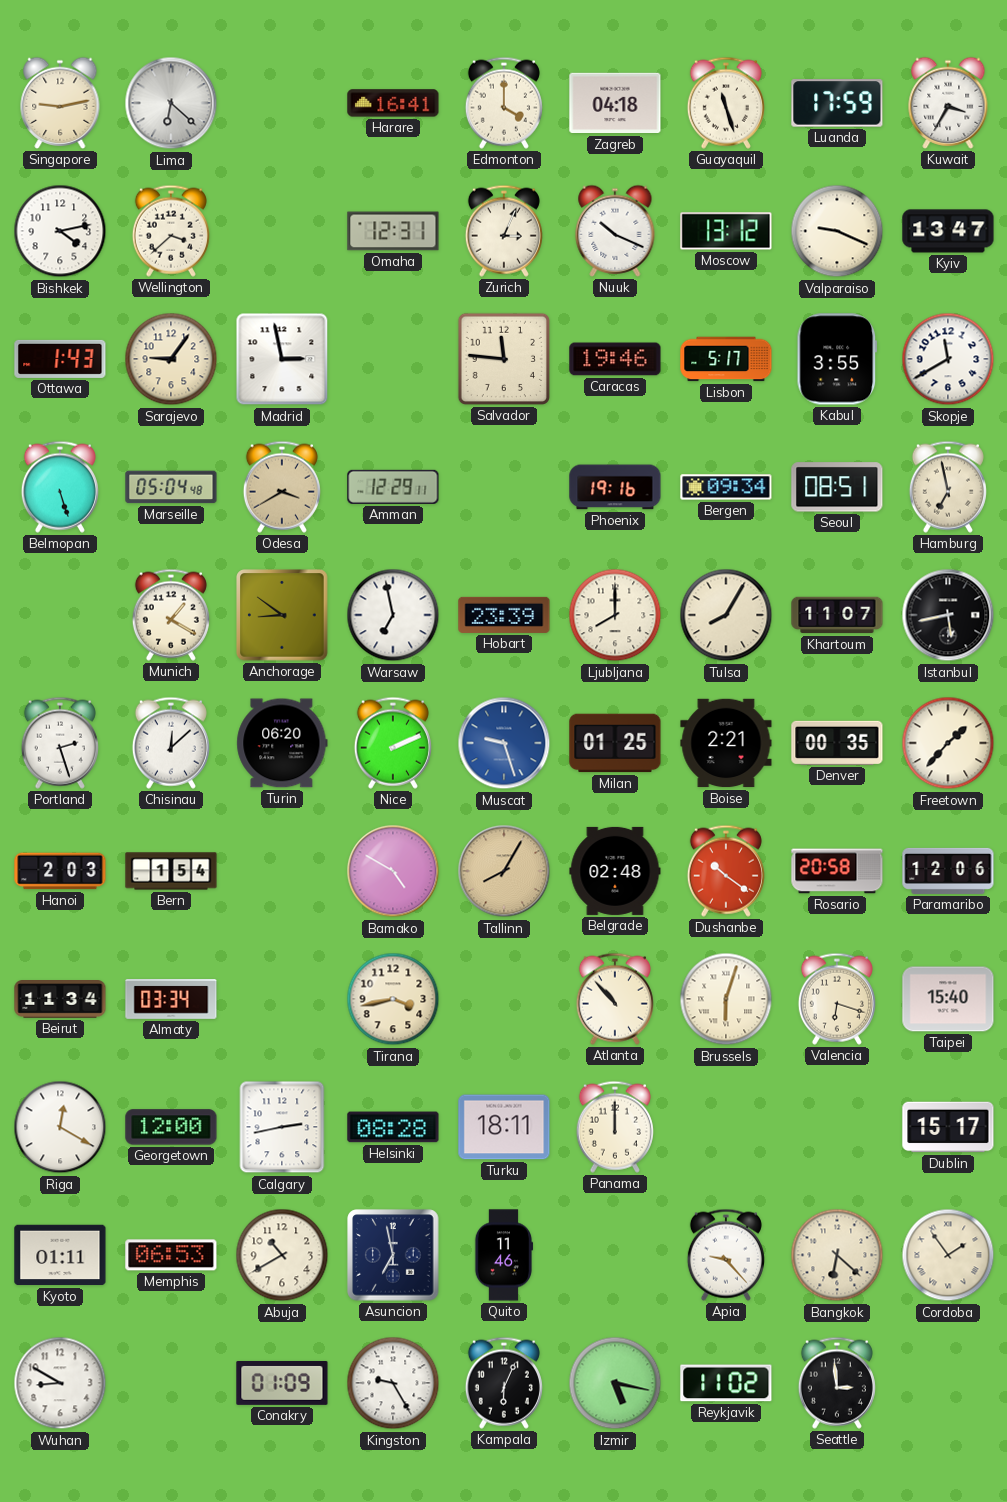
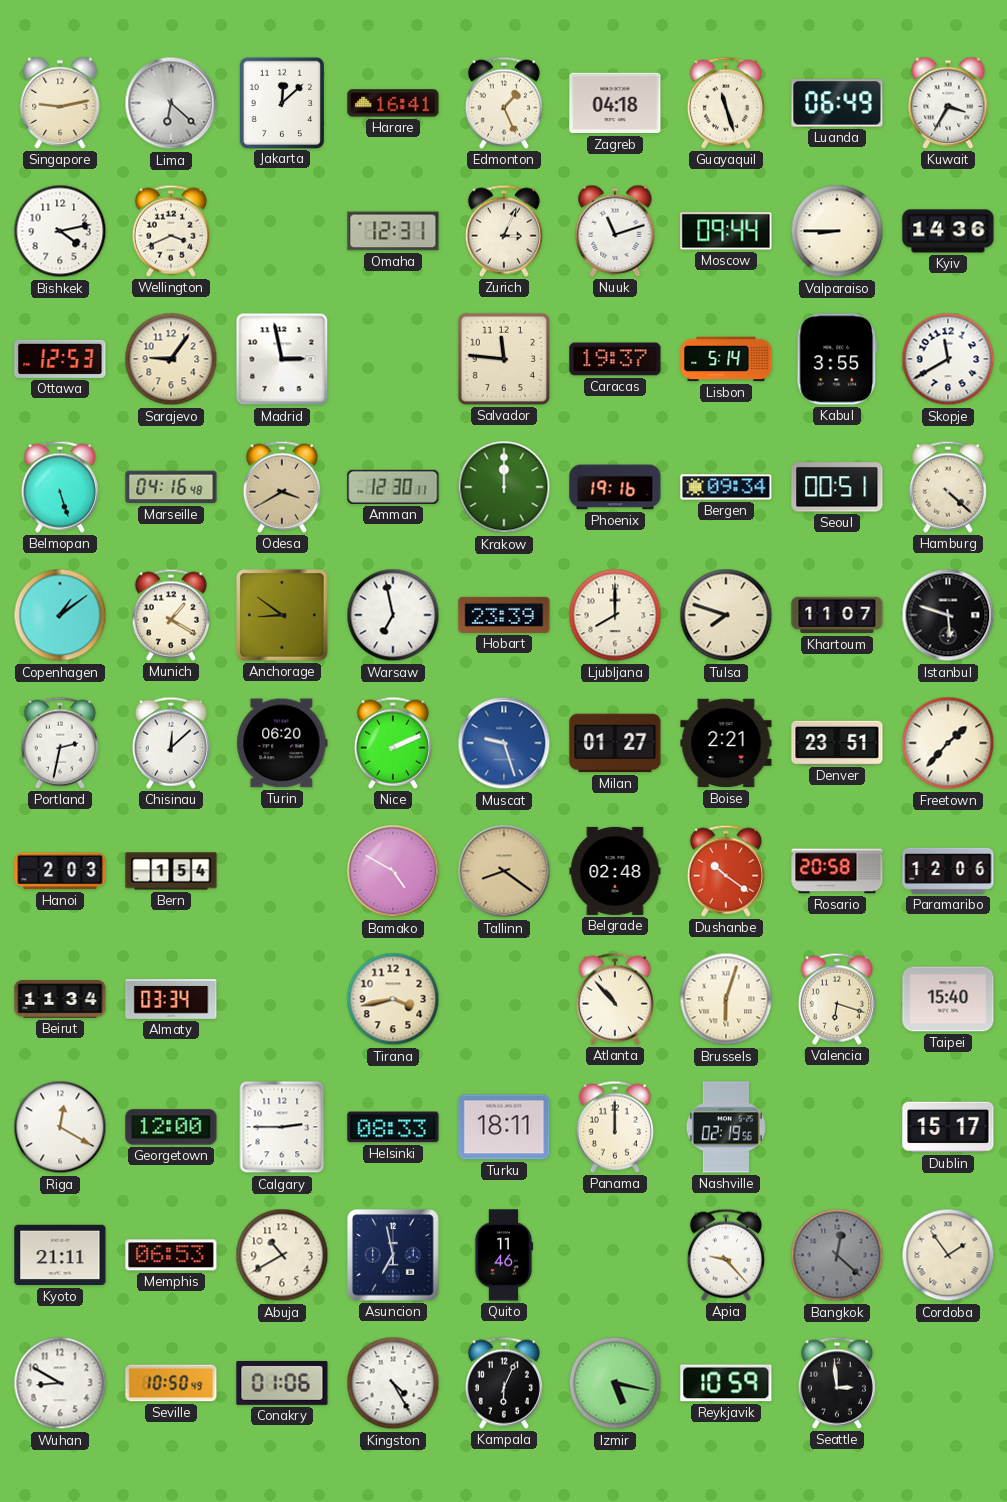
Jakarta: none -> 12:08 (281, 102)
Edmonton: 4:00 -> 1:26 (504, 103)
Luanda: 17:59 -> 06:49 (837, 103)
Wellington: 3:38 -> 3:41 (171, 231)
Nuuk: 10:19 -> 11:12 (615, 231)
Moscow: 13:12 -> 09:44 (726, 231)
Valparaiso: 9:19 -> 8:45 (837, 231)
Kyiv: 13:47 -> 14:36 (948, 231)
Ottawa: 1:43 -> 12:53 (60, 359)
Caracas: 19:46 -> 19:37 (615, 359)
Lisbon: 5:17 -> 5:14 (726, 359)
Marseille: 05:04 -> 04:16 (171, 487)
Amman: 12:29 -> 12:30 (393, 487)
Krakow: none -> 12:00 (504, 487)
Seoul: 08:51 -> 00:51 (837, 487)
Hamburg: 6:58 -> 4:22 (948, 487)
Copenhagen: none -> 1:09 (60, 615)
Tulsa: 8:05 -> 7:48 (726, 615)
Istanbul: 5:43 -> 5:48 (948, 615)
Portland: 2:27 -> 2:32 (60, 743)
Milan: 01:25 -> 01:27 (615, 743)
Denver: 00:35 -> 23:51 (837, 743)
Tallinn: 8:05 -> 8:21 (504, 871)
Calgary: 2:43 -> 2:45 (282, 1127)
Helsinki: 08:28 -> 08:33 (393, 1127)
Nashville: none -> 02:19 (726, 1127)
Kyoto: 01:11 -> 21:11 (60, 1255)
Bangkok: 6:22 -> 12:22 (837, 1255)
Bangkok dial: cream -> grey (837, 1255)
Seville: none -> 10:50 (171, 1383)
Conakry: 01:09 -> 01:06 (282, 1383)
Kingston: 9:25 -> 4:25 (393, 1383)
Reykjavik: 11:02 -> 10:59 (726, 1383)
